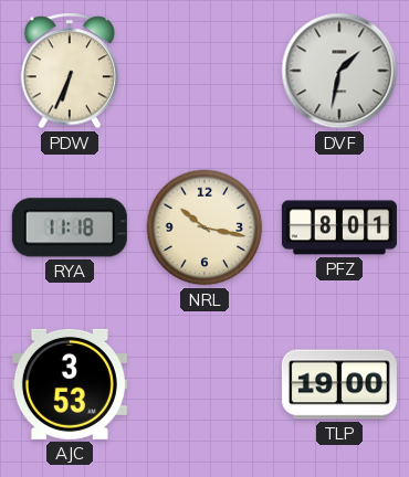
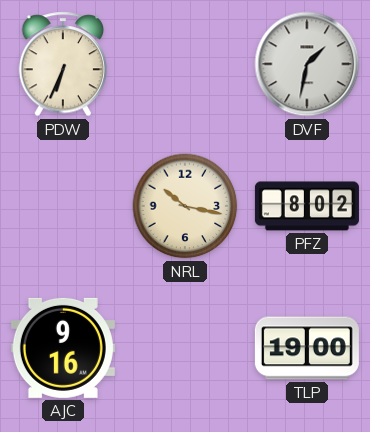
RYA: 11:18 -> none (70, 227)
PFZ: 8:01 -> 8:02 (307, 206)
AJC: 3:53 -> 9:16 (63, 348)
